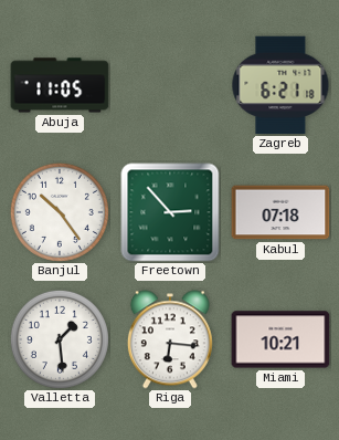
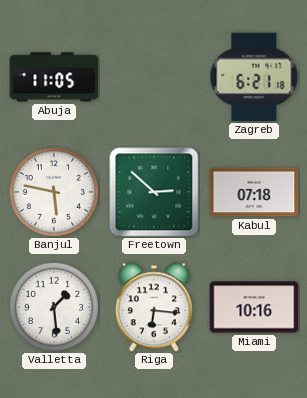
Banjul: 10:24 -> 5:47 (54, 192)
Freetown: 2:53 -> 2:52 (154, 192)
Miami: 10:21 -> 10:16 (254, 307)
